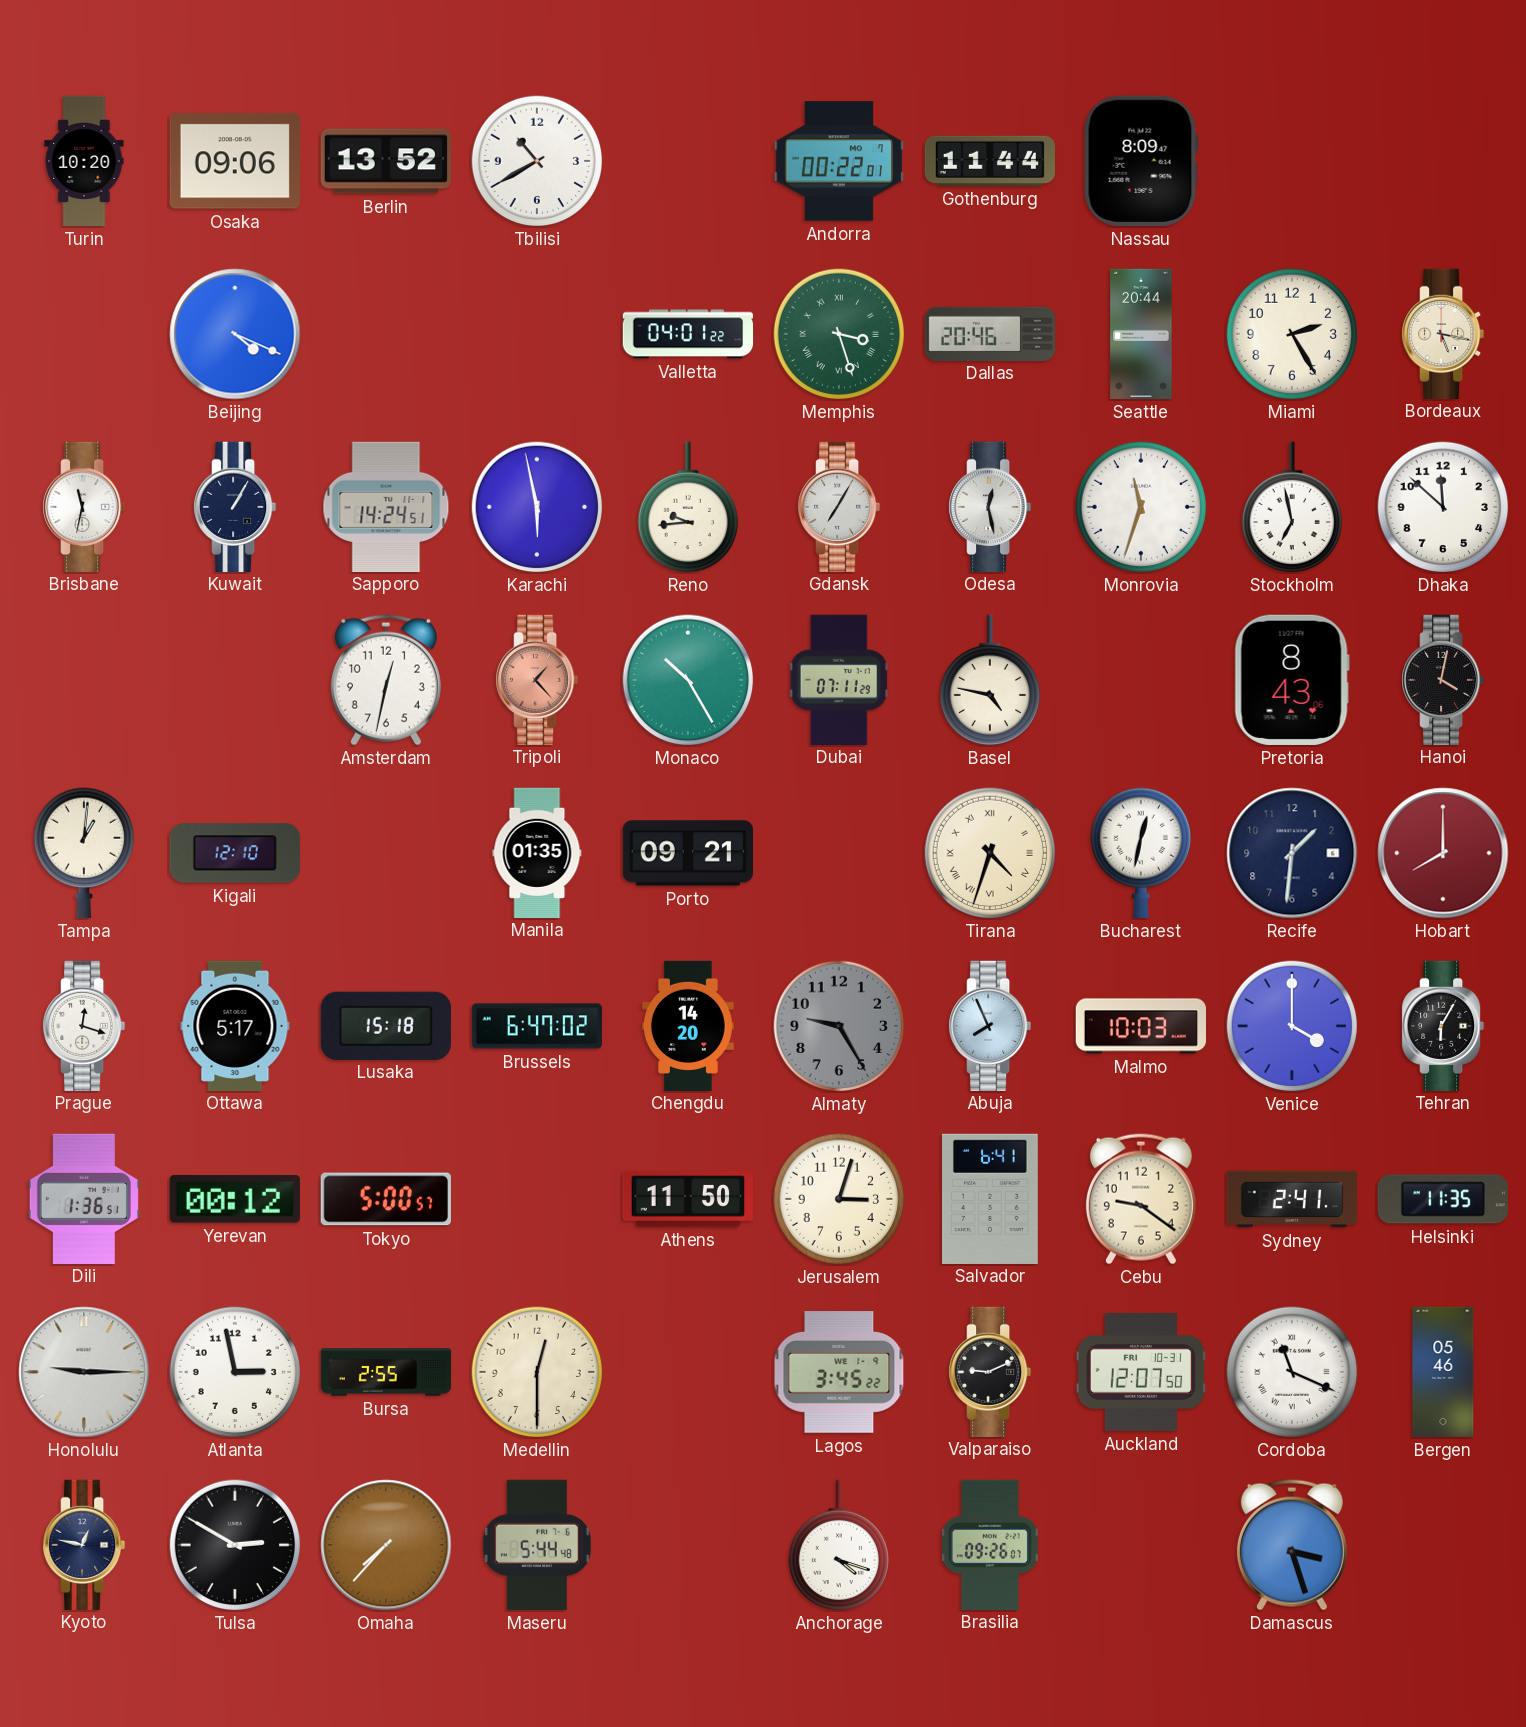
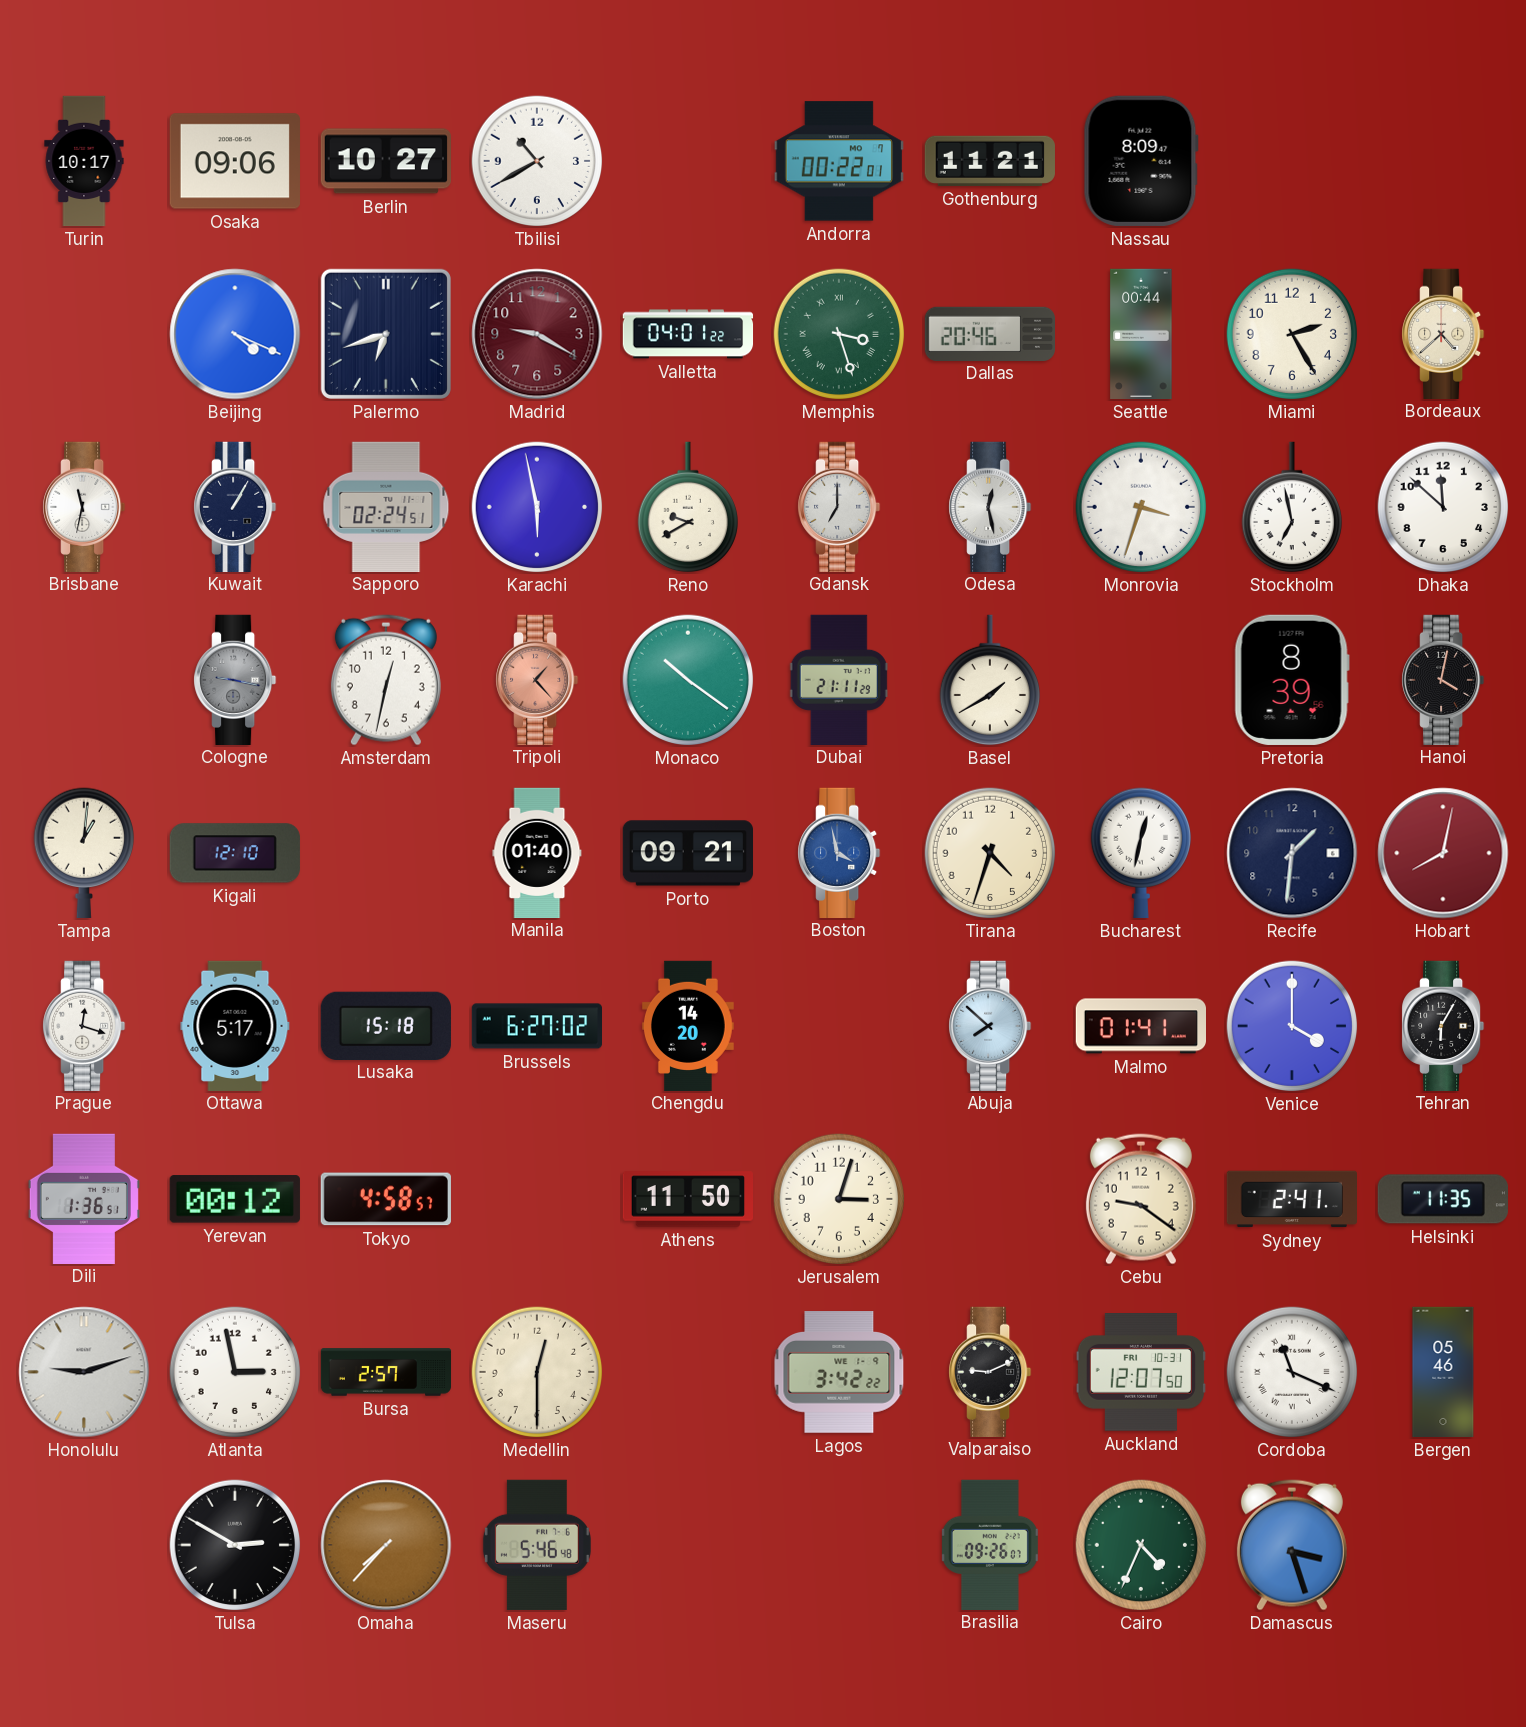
Turin: 10:20 -> 10:17 (84, 161)
Berlin: 13:52 -> 10:27 (385, 161)
Gothenburg: 11:44 -> 11:21 (990, 161)
Palermo: none -> 6:42 (386, 334)
Madrid: none -> 9:20 (537, 334)
Seattle: 20:44 -> 00:44 (1141, 334)
Bordeaux: 5:17 -> 4:38 (1443, 333)
Sapporo: 14:24 -> 02:24 (386, 506)
Reno: 9:44 -> 9:40 (687, 507)
Gdansk: 7:05 -> 7:00 (839, 506)
Monrovia: 11:33 -> 3:33 (1141, 507)
Cologne: none -> 9:17 (235, 679)
Monaco: 10:25 -> 10:21 (688, 680)
Dubai: 07:11 -> 21:11 (839, 679)
Basel: 4:47 -> 1:40 (989, 680)
Pretoria: 8:43 -> 8:39 (1292, 680)
Manila: 01:35 -> 01:40 (537, 852)
Boston: none -> 3:58 (839, 852)
Tirana numerals: Roman -> Arabic (990, 853)
Hobart: 8:00 -> 8:02 (1443, 853)
Brussels: 6:47 -> 6:27 (536, 1026)
Almaty: 9:25 -> none (839, 1026)
Abuja: 7:56 -> 7:52 (990, 1025)
Malmo: 10:03 -> 01:41 (1140, 1026)
Tokyo: 5:00 -> 4:58 (386, 1199)
Salvador: 6:41 -> none (991, 1198)
Honolulu: 9:15 -> 9:12 (84, 1372)
Bursa: 2:55 -> 2:57 (386, 1372)
Lagos: 3:45 -> 3:42 (839, 1372)
Kyoto: 12:47 -> none (84, 1544)
Maseru: 5:44 -> 5:46 (537, 1545)
Anchorage: 4:18 -> none (838, 1545)
Cairo: none -> 4:34 (1141, 1545)
